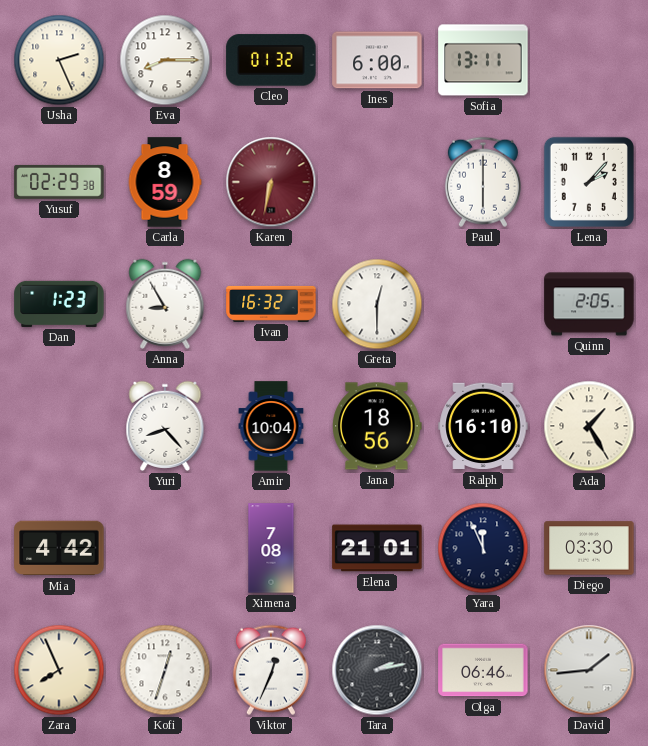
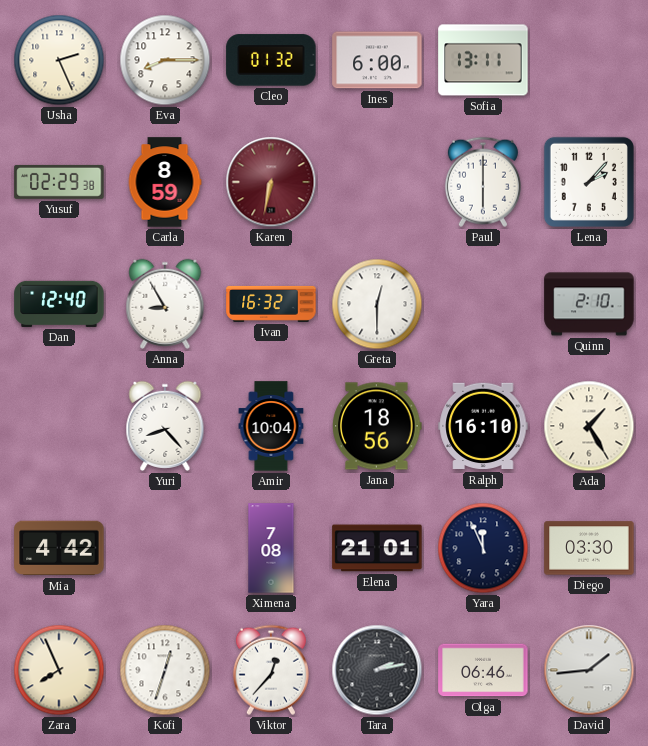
Dan: 1:23 -> 12:40 (59, 304)
Quinn: 2:05 -> 2:10 (589, 304)
Viktor: 12:34 -> 12:37 (271, 670)
